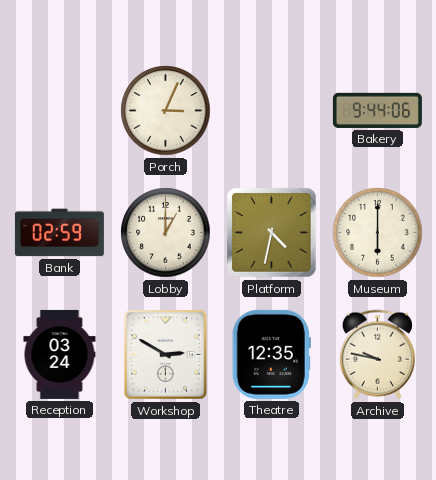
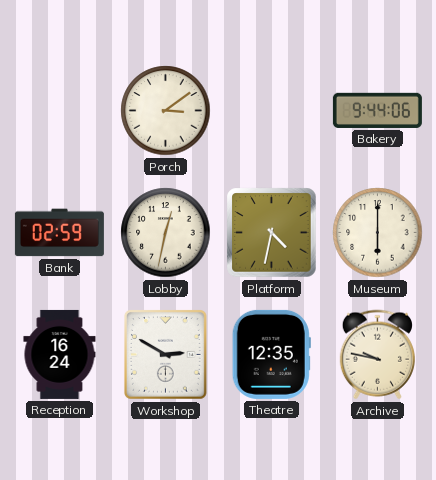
Porch: 3:04 -> 3:09 (166, 111)
Lobby: 1:00 -> 12:32 (166, 233)
Reception: 03:24 -> 16:24 (60, 354)
